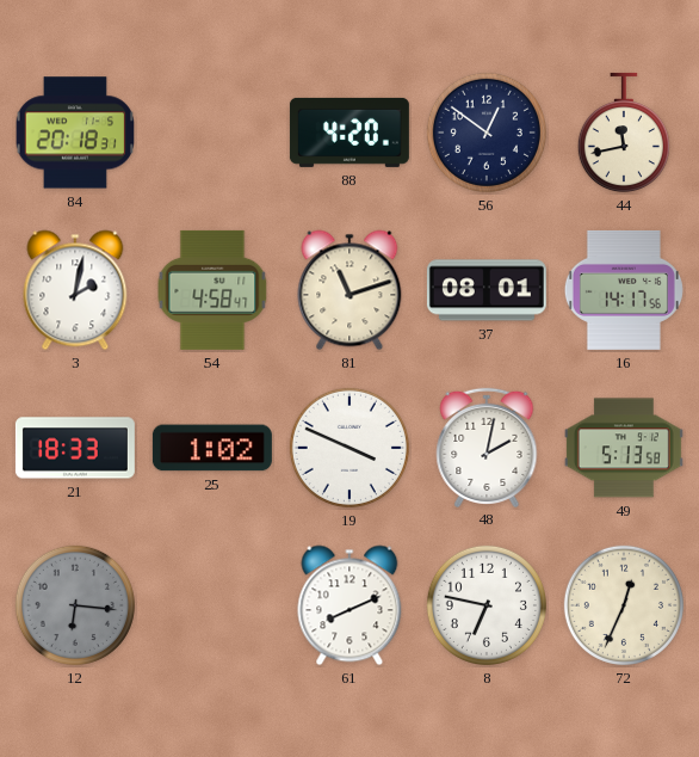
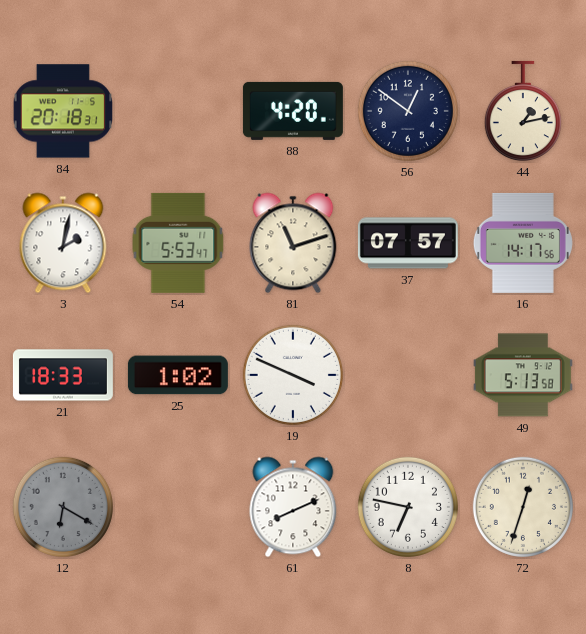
44: 11:43 -> 1:13 (523, 111)
54: 4:58 -> 5:53 (178, 243)
37: 08:01 -> 07:57 (408, 243)
48: 2:02 -> none (487, 447)
12: 6:16 -> 6:20 (63, 507)
72: 12:34 -> 12:33 (523, 507)
